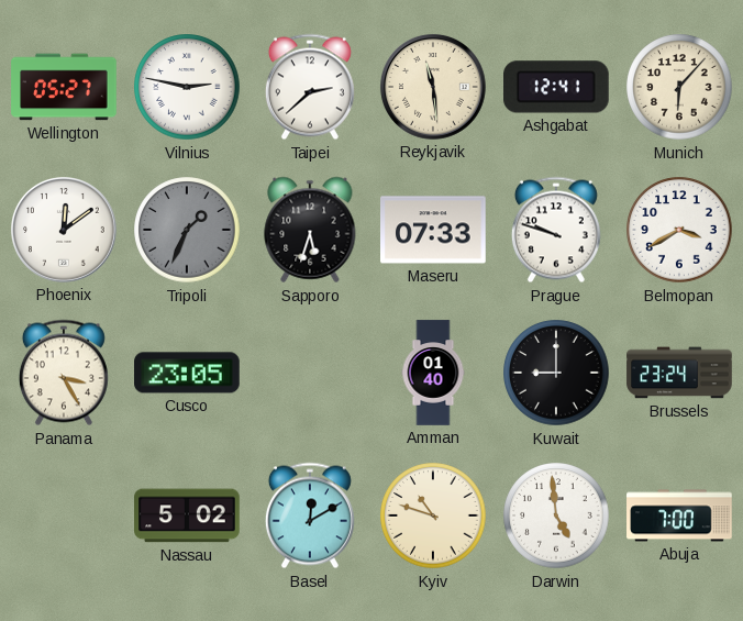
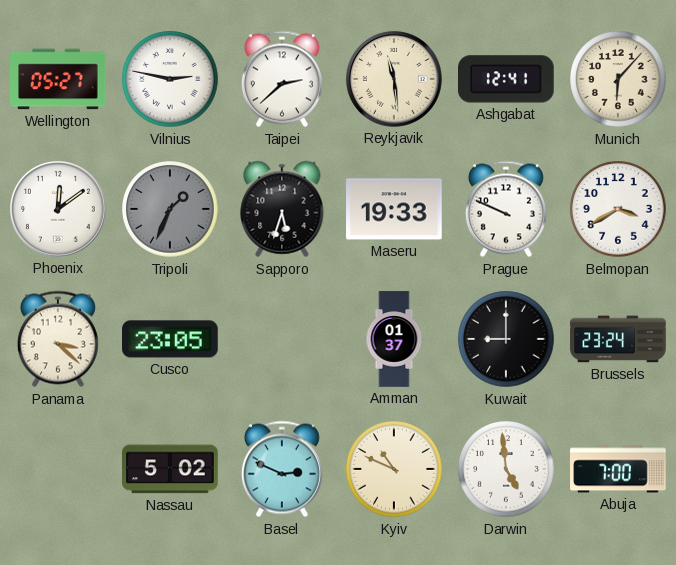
Maseru: 07:33 -> 19:33 (394, 209)
Prague: 9:48 -> 9:49 (506, 209)
Panama: 3:25 -> 3:22 (58, 339)
Amman: 01:40 -> 01:37 (394, 339)
Basel: 12:10 -> 2:49 (282, 469)
Kyiv: 10:48 -> 10:49 (394, 469)
